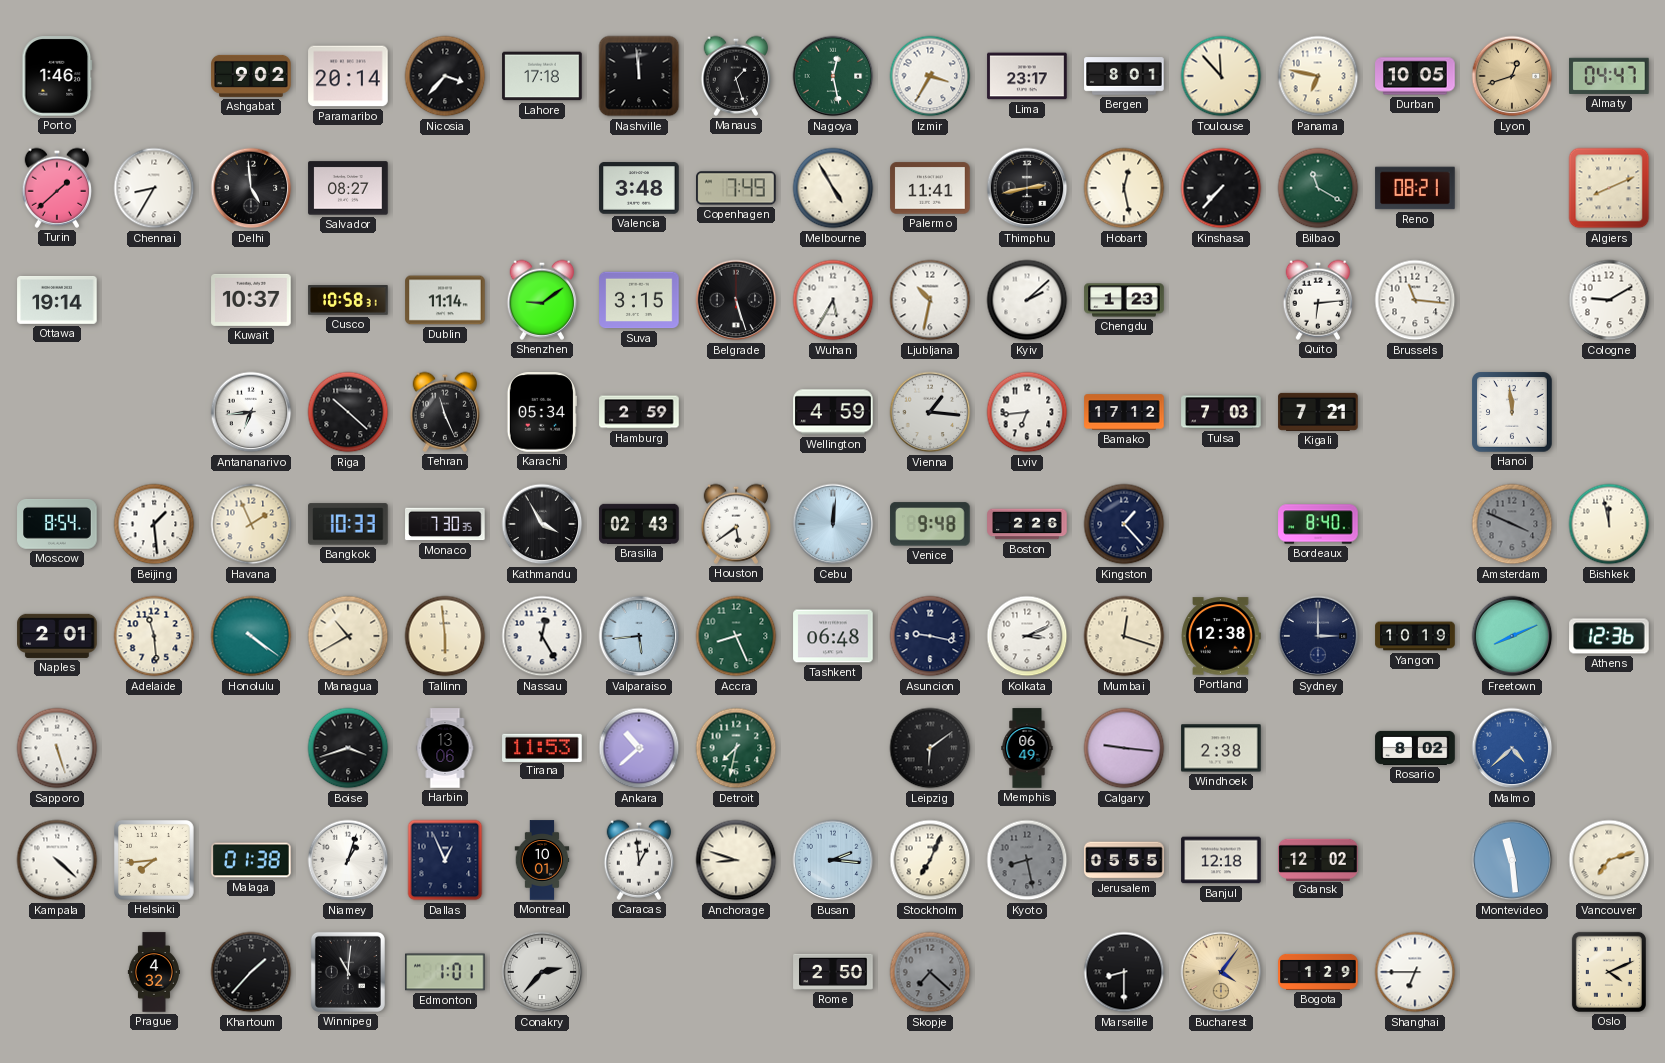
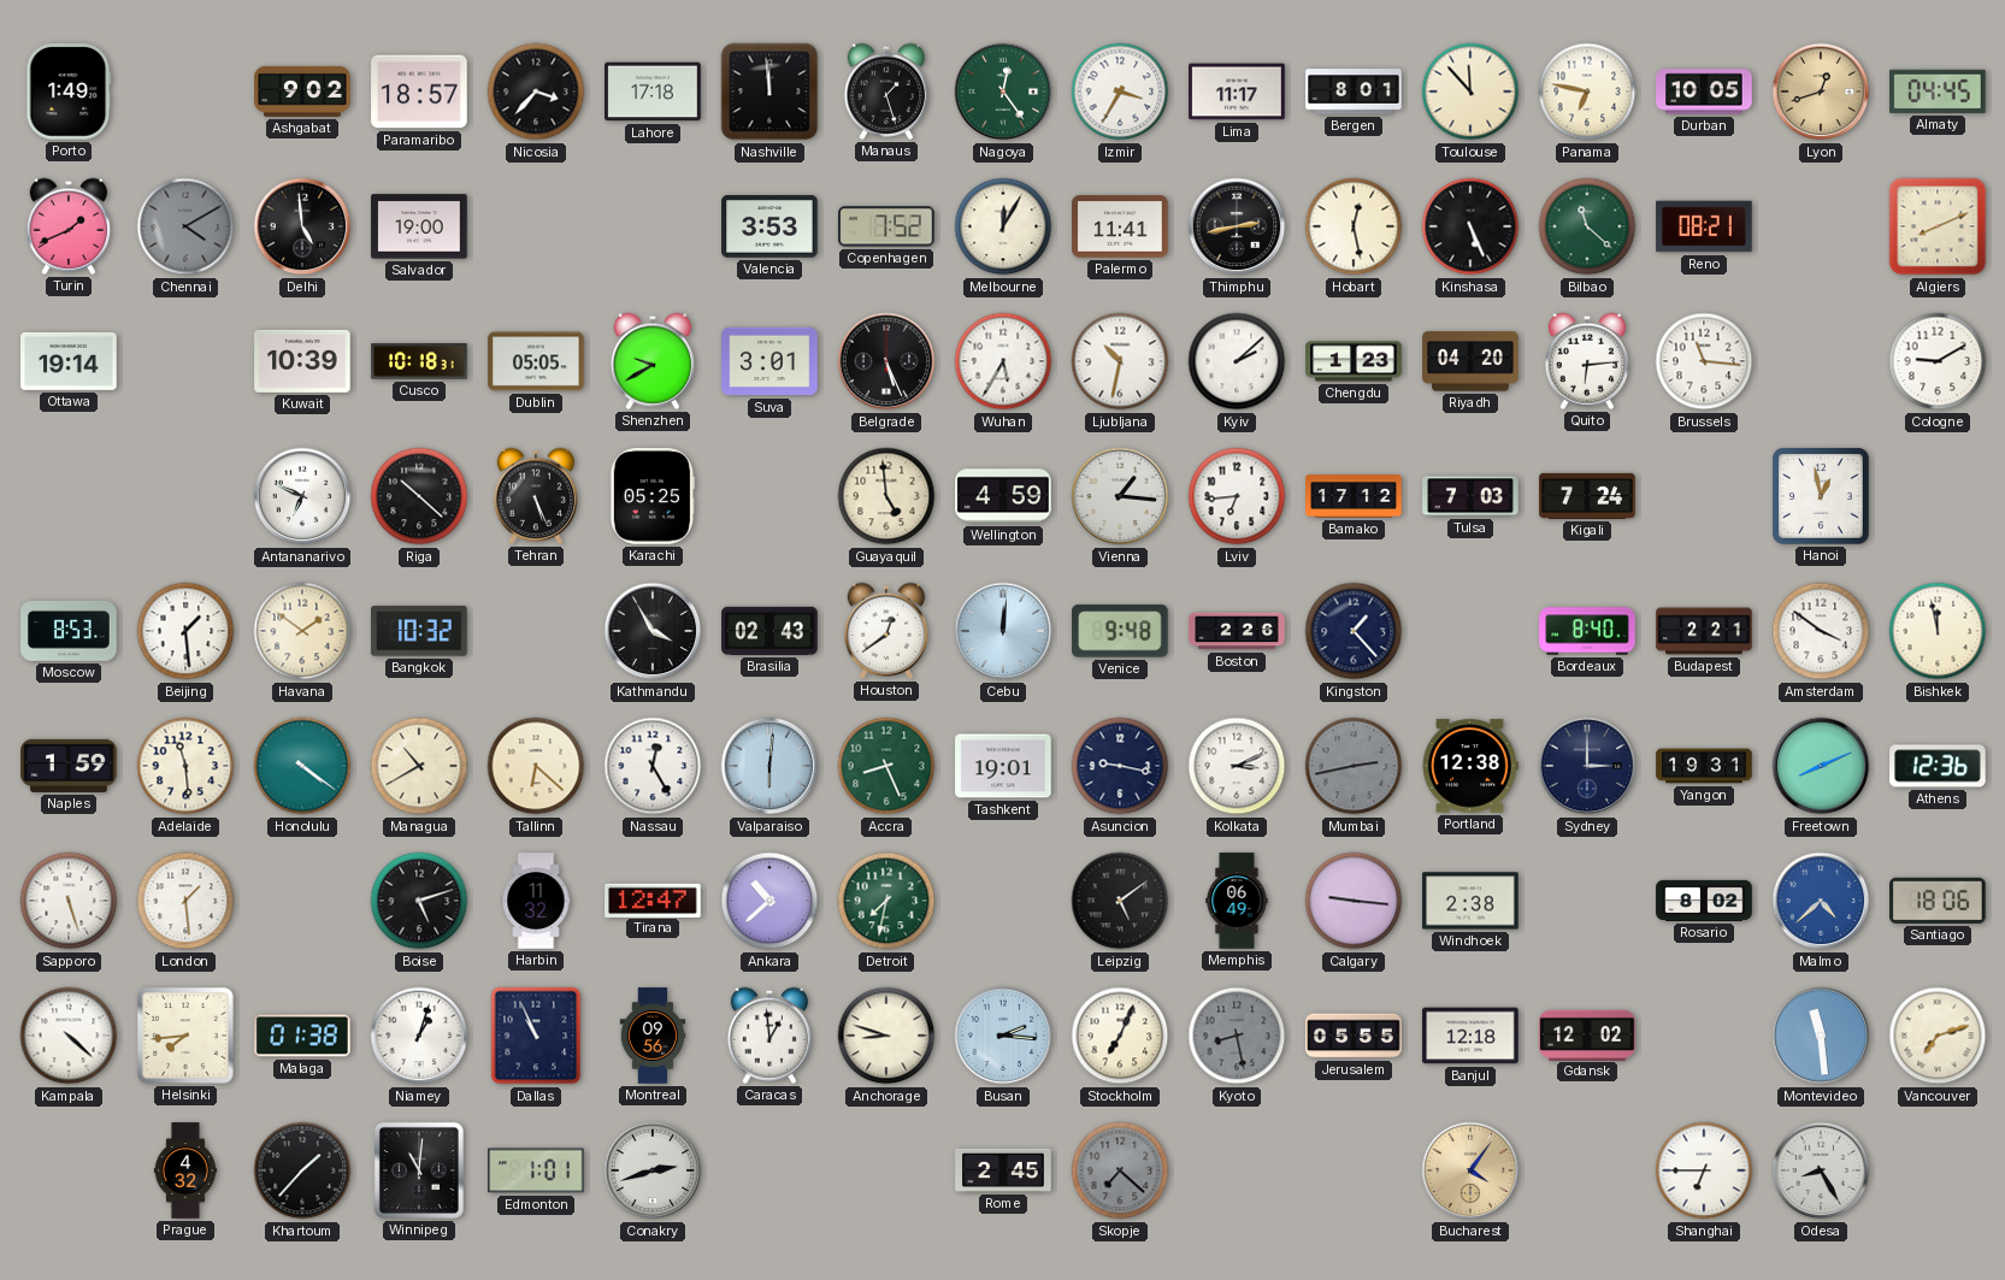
Porto: 1:46 -> 1:49 (69, 92)
Paramaribo: 20:14 -> 18:57 (419, 92)
Nagoya: 12:28 -> 12:24 (1003, 92)
Lima: 23:17 -> 11:17 (1237, 92)
Almaty: 04:47 -> 04:45 (1938, 92)
Turin: 1:38 -> 1:41 (69, 226)
Chennai: 8:35 -> 4:10 (185, 226)
Chennai dial: white -> grey (185, 226)
Salvador: 08:27 -> 19:00 (419, 226)
Valencia: 3:48 -> 3:53 (769, 226)
Copenhagen: 7:49 -> 7:52 (886, 226)
Melbourne: 4:55 -> 12:05 (1003, 226)
Kinshasa: 7:37 -> 5:26 (1470, 226)
Bilbao: 11:20 -> 11:22 (1587, 226)
Kuwait: 10:37 -> 10:39 (302, 361)
Cusco: 10:58 -> 10:18 (419, 361)
Dublin: 11:14 -> 05:05 (536, 361)
Shenzhen: 9:09 -> 9:40 (653, 361)
Suva: 3:15 -> 3:01 (769, 361)
Belgrade: 5:27 -> 5:26 (886, 361)
Riyadh: none -> 04:20 (1470, 361)
Antananarivo: 6:44 -> 6:49 (302, 496)
Tehran: 11:26 -> 5:26 (536, 496)
Karachi: 05:34 -> 05:25 (653, 496)
Hamburg: 2:59 -> none (639, 412)
Guayaquil: none -> 4:59 (886, 496)
Kigali: 7:21 -> 7:24 (1587, 496)
Hanoi: 11:59 -> 12:58 (1822, 497)
Moscow: 8:54 -> 8:53 (69, 631)
Havana: 1:56 -> 1:51 (302, 631)
Bangkok: 10:33 -> 10:32 (419, 631)
Monaco: 7:30 -> none (445, 524)
Houston: 5:39 -> 12:39 (886, 631)
Budapest: none -> 2:21 (1704, 631)
Amsterdam: 3:49 -> 3:51 (1821, 631)
Amsterdam dial: grey -> white (1821, 631)
Naples: 2:01 -> 1:59 (69, 766)
Tallinn: 5:59 -> 6:22 (536, 766)
Valparaiso: 5:44 -> 6:01 (769, 766)
Tashkent: 06:48 -> 19:01 (1003, 766)
Mumbai: 12:18 -> 2:43 (1354, 766)
Mumbai dial: cream -> grey (1354, 766)
Yangon: 10:19 -> 19:31 (1704, 766)
London: none -> 1:29 (185, 901)
Boise: 3:42 -> 5:12 (419, 901)
Harbin: 13:06 -> 11:32 (536, 901)
Tirana: 11:53 -> 12:47 (653, 899)
Leipzig: 6:09 -> 5:09 (1120, 901)
Santiago: none -> 18:06 (1938, 901)
Dallas: 12:56 -> 10:56 (536, 1036)
Montreal: 10:01 -> 09:56 (653, 1036)
Conakry: 2:37 -> 2:42 (653, 1170)
Rome: 2:50 -> 2:45 (1003, 1170)
Marseille: 8:30 -> none (1124, 972)
Bogota: 1:29 -> none (1318, 972)
Odesa: none -> 8:25 (1821, 1170)
Oslo: 4:11 -> none (1609, 972)
